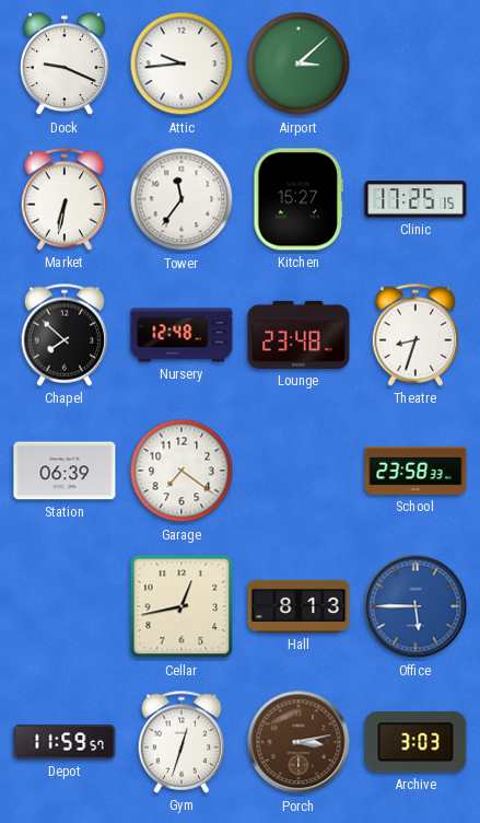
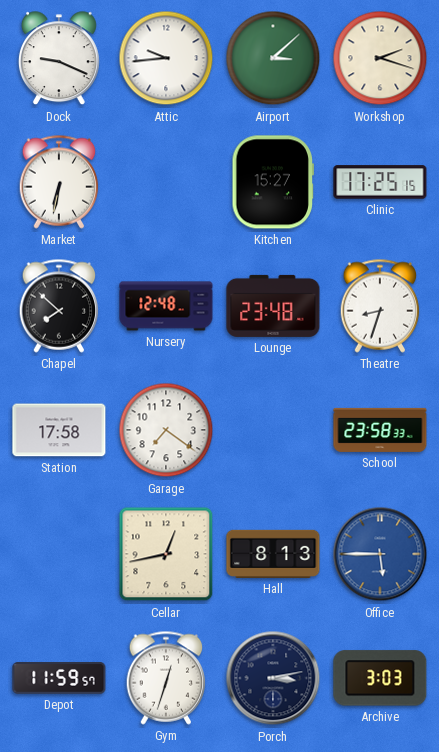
Workshop: none -> 2:18 (380, 58)
Tower: 11:36 -> none (182, 199)
Station: 06:39 -> 17:58 (59, 430)
Porch dial: brown -> navy (273, 678)
